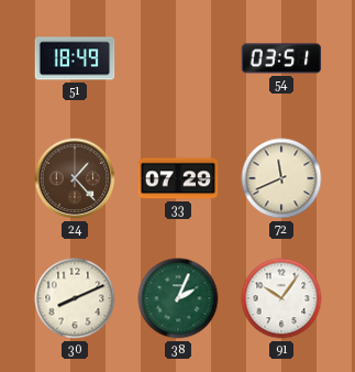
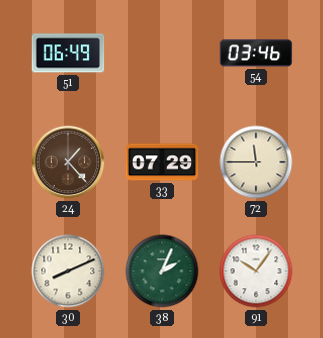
51: 18:49 -> 06:49 (68, 53)
54: 03:51 -> 03:46 (256, 53)
72: 11:41 -> 11:45 (256, 162)
